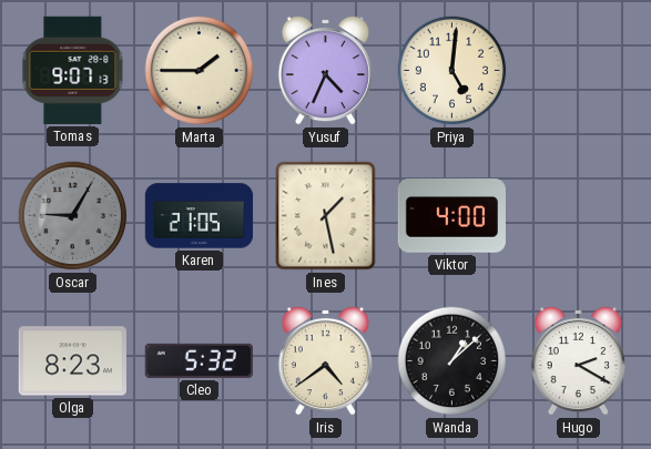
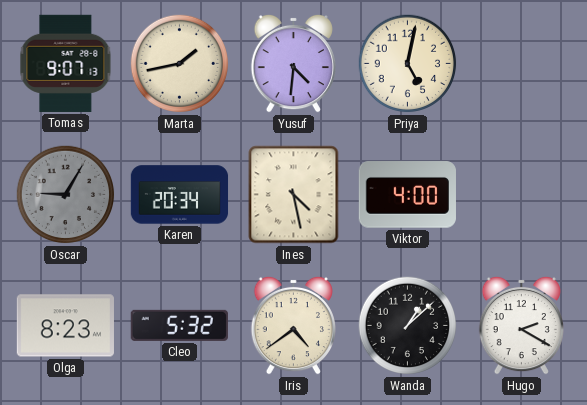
Marta: 1:45 -> 1:43 (180, 64)
Yusuf: 4:34 -> 4:31 (293, 63)
Priya: 5:01 -> 5:02 (408, 64)
Karen: 21:05 -> 20:34 (180, 195)
Ines: 1:28 -> 4:28 (294, 195)
